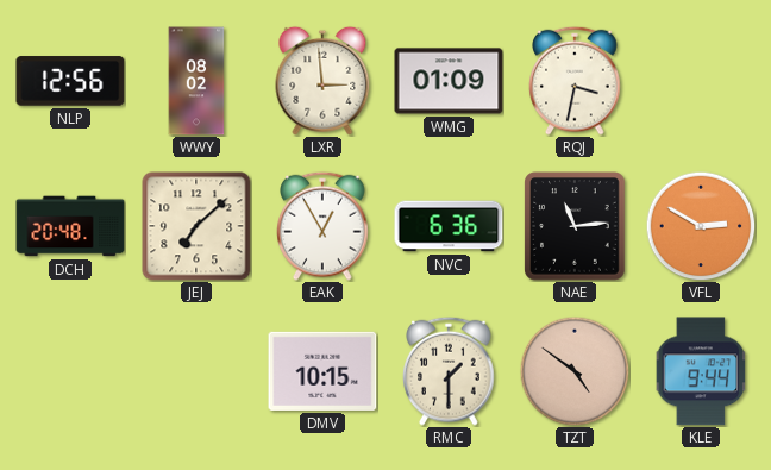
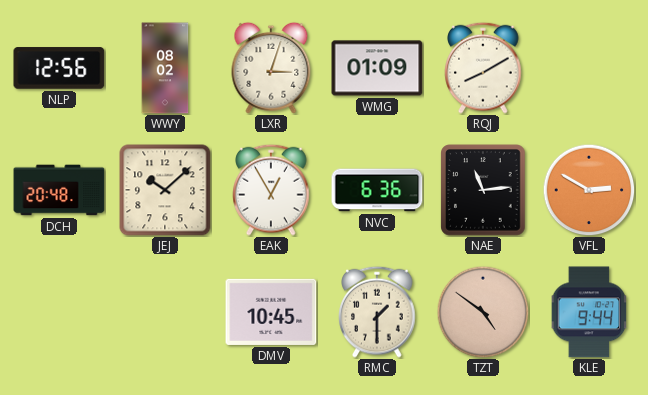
LXR: 2:59 -> 3:03 (271, 68)
RQJ: 3:32 -> 8:10 (483, 68)
JEJ: 7:08 -> 10:08 (165, 190)
DMV: 10:15 -> 10:45 (271, 312)
